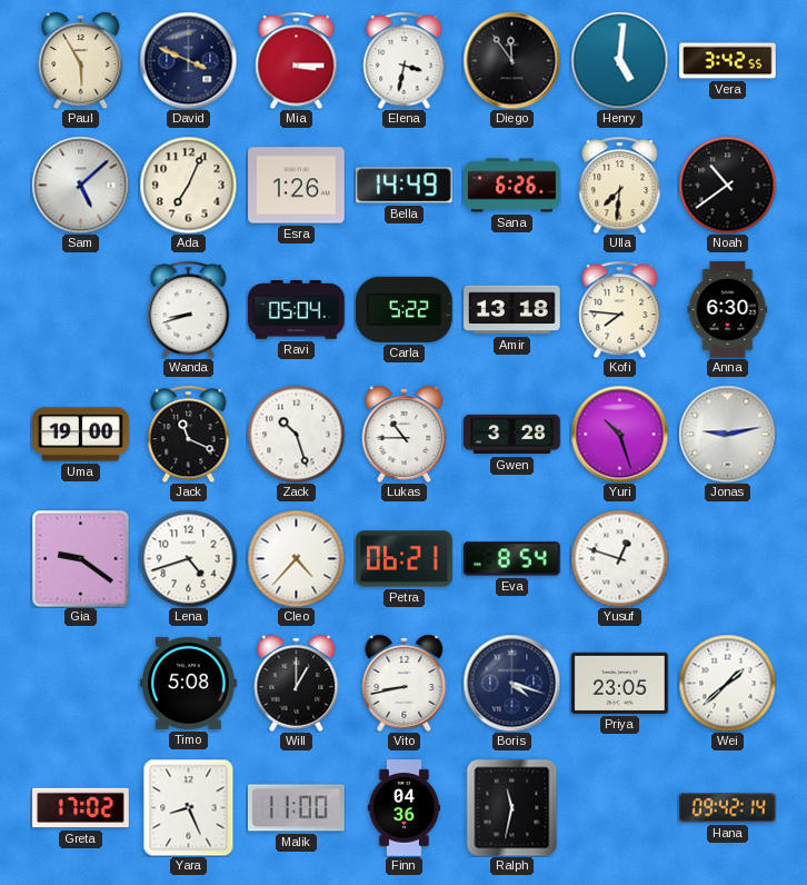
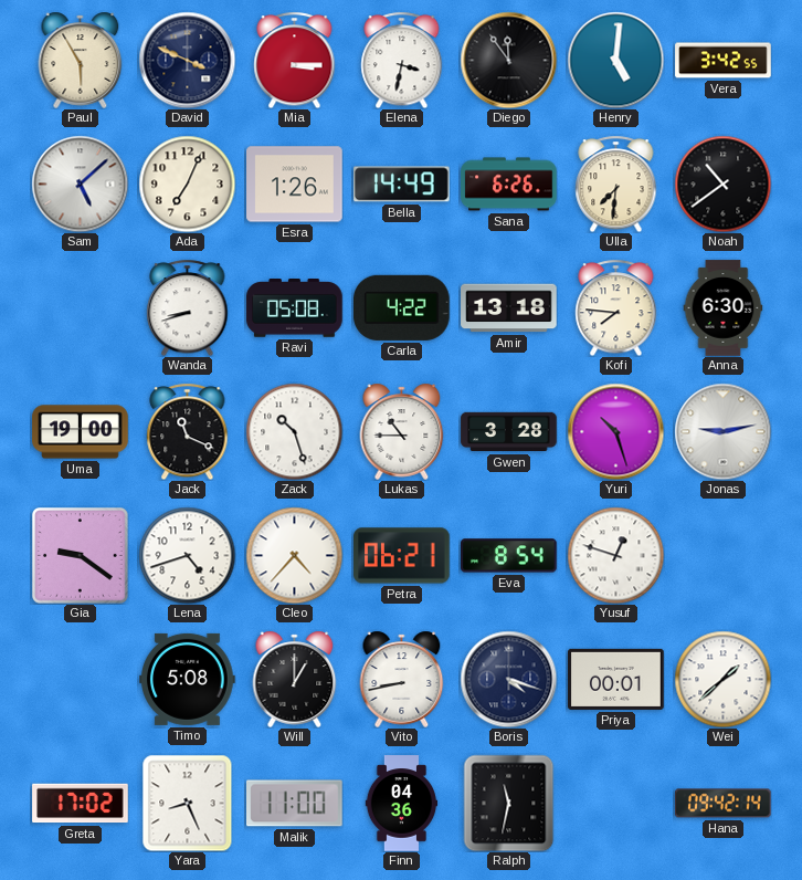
Ravi: 05:04 -> 05:08 (295, 308)
Carla: 5:22 -> 4:22 (402, 307)
Priya: 23:05 -> 00:01 (616, 679)
